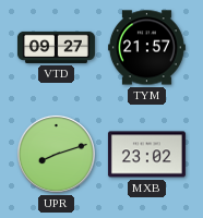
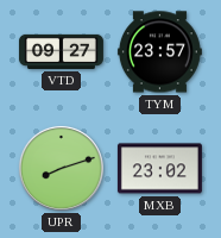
TYM: 21:57 -> 23:57 (159, 52)
